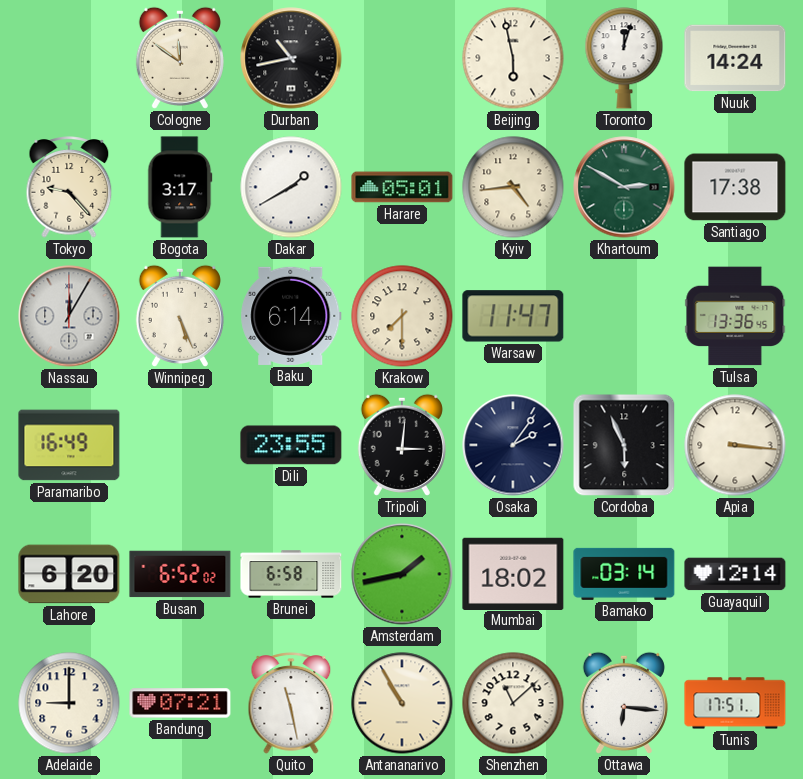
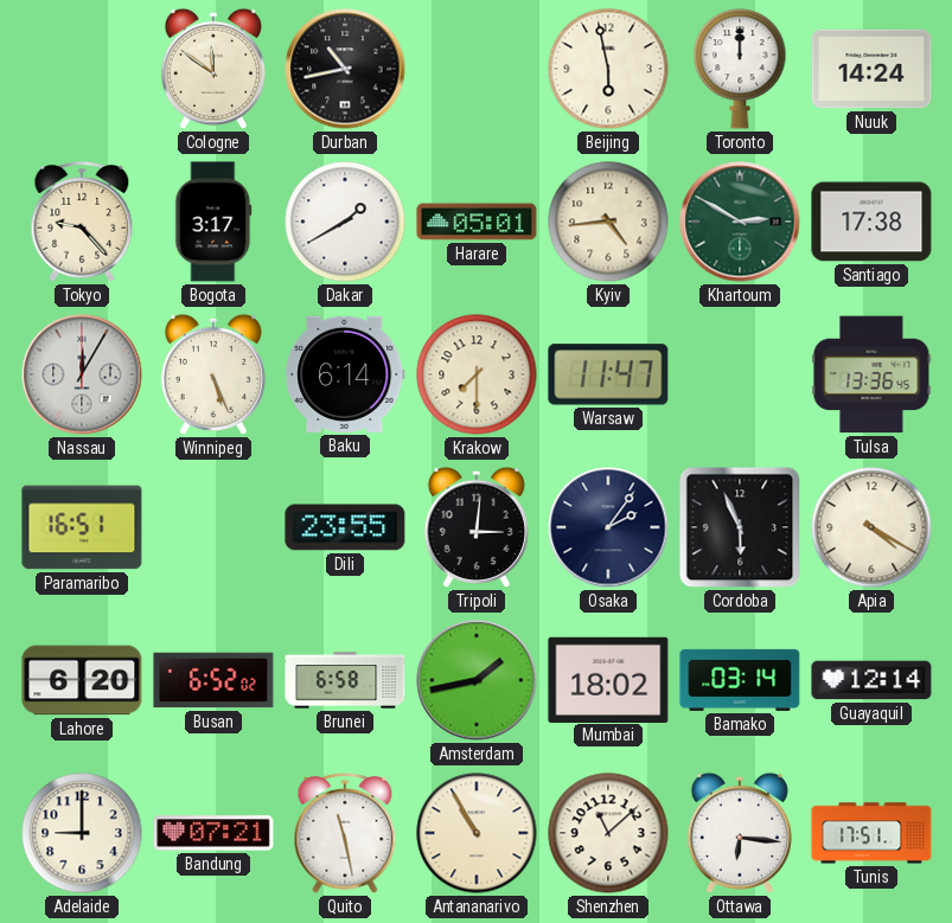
Toronto: 12:03 -> 12:00 (740, 69)
Paramaribo: 16:49 -> 16:51 (82, 527)
Apia: 3:16 -> 4:20 (871, 527)
